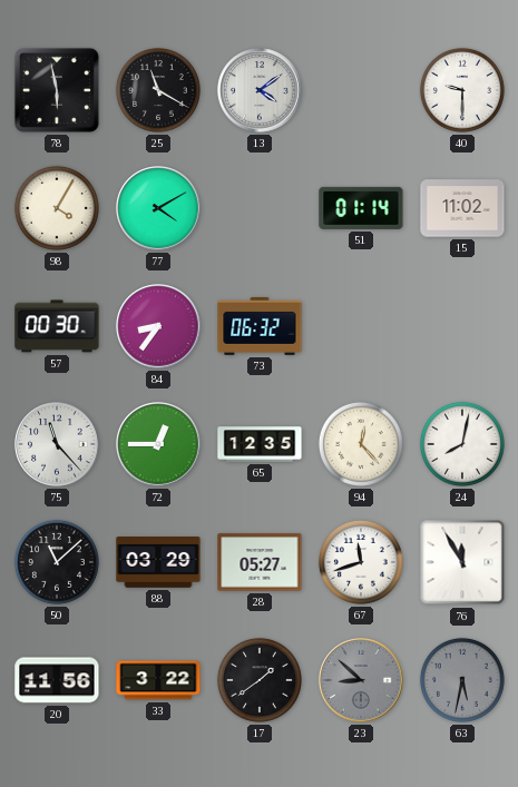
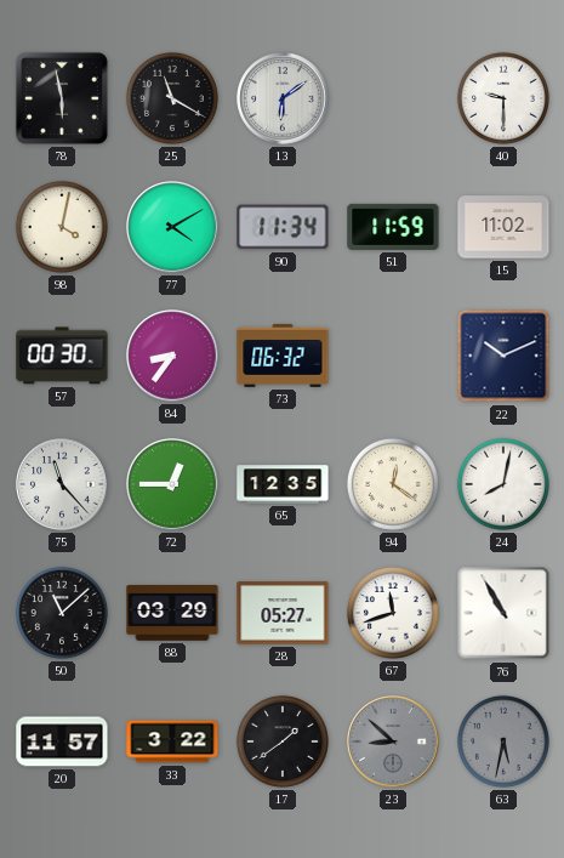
13: 4:09 -> 6:09 (283, 98)
98: 4:05 -> 4:02 (62, 227)
90: none -> 11:34 (283, 227)
51: 01:14 -> 11:59 (393, 227)
22: none -> 10:11 (503, 356)
94: 12:23 -> 12:21 (393, 484)
76: 11:55 -> 10:55 (503, 613)
20: 11:56 -> 11:57 (62, 741)
